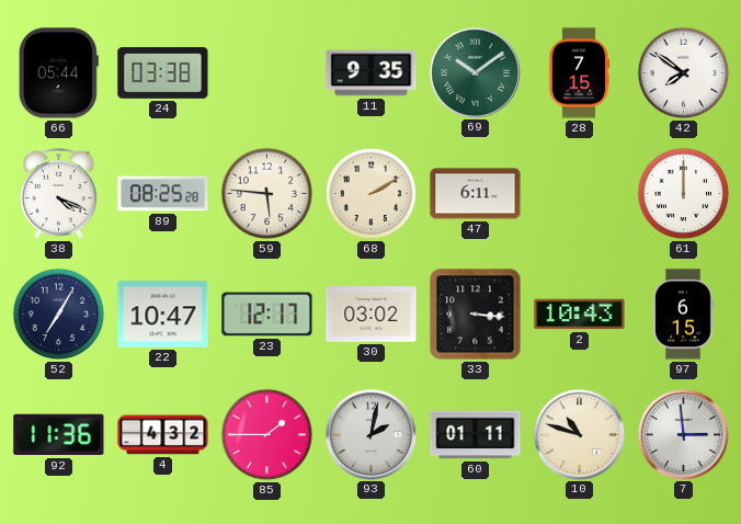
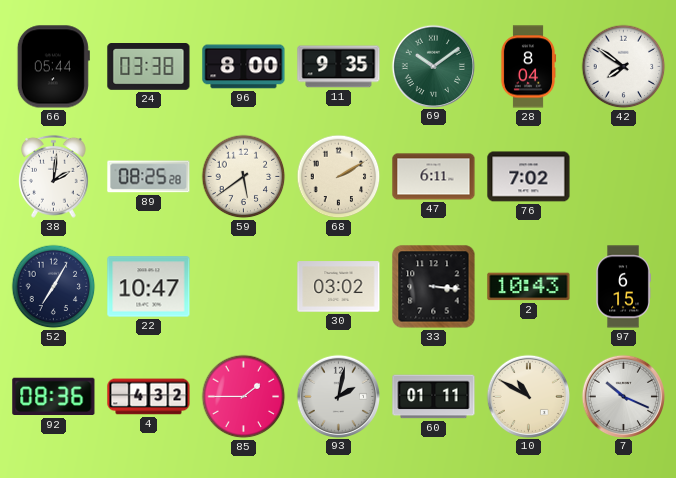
96: none -> 8:00 (244, 67)
28: 7:15 -> 8:04 (528, 67)
38: 4:19 -> 2:01 (54, 176)
59: 5:46 -> 5:39 (244, 177)
76: none -> 7:02 (529, 177)
61: 12:00 -> none (684, 194)
23: 12:17 -> none (267, 315)
92: 11:36 -> 08:36 (54, 397)
10: 10:48 -> 10:50 (528, 396)
7: 2:59 -> 10:19 (623, 396)
